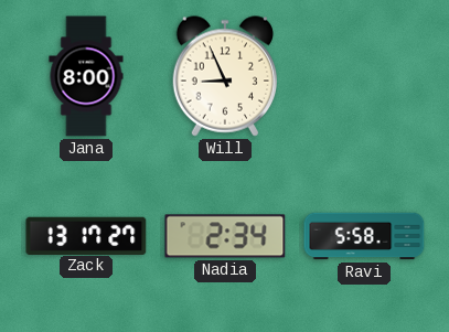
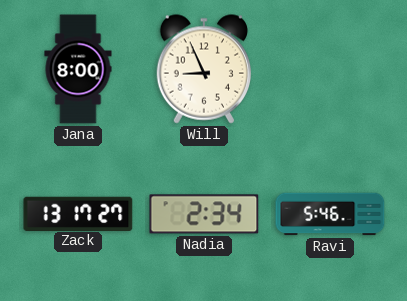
Ravi: 5:58 -> 5:46 (330, 214)
